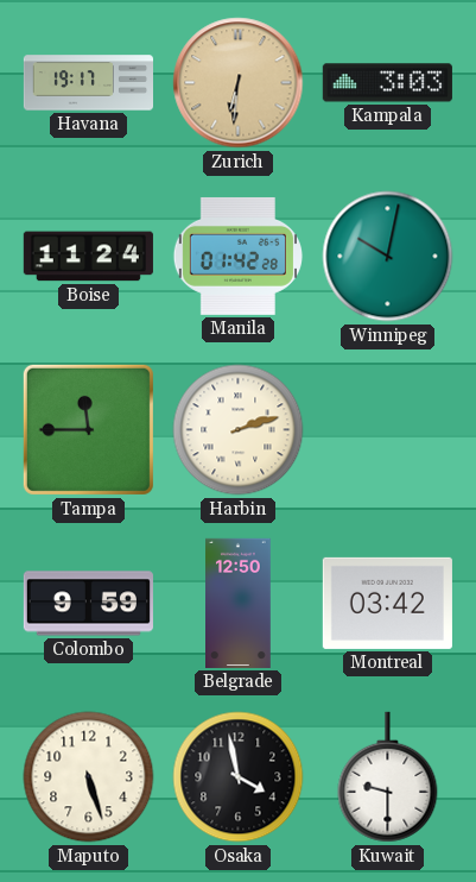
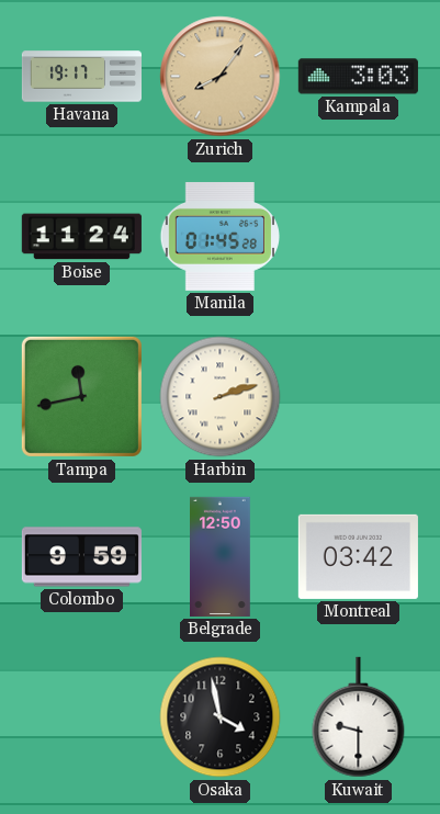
Zurich: 6:31 -> 8:06 (221, 77)
Manila: 01:42 -> 01:45 (219, 236)
Winnipeg: 10:02 -> none (388, 257)
Tampa: 11:45 -> 11:43 (81, 396)
Maputo: 5:27 -> none (89, 777)
